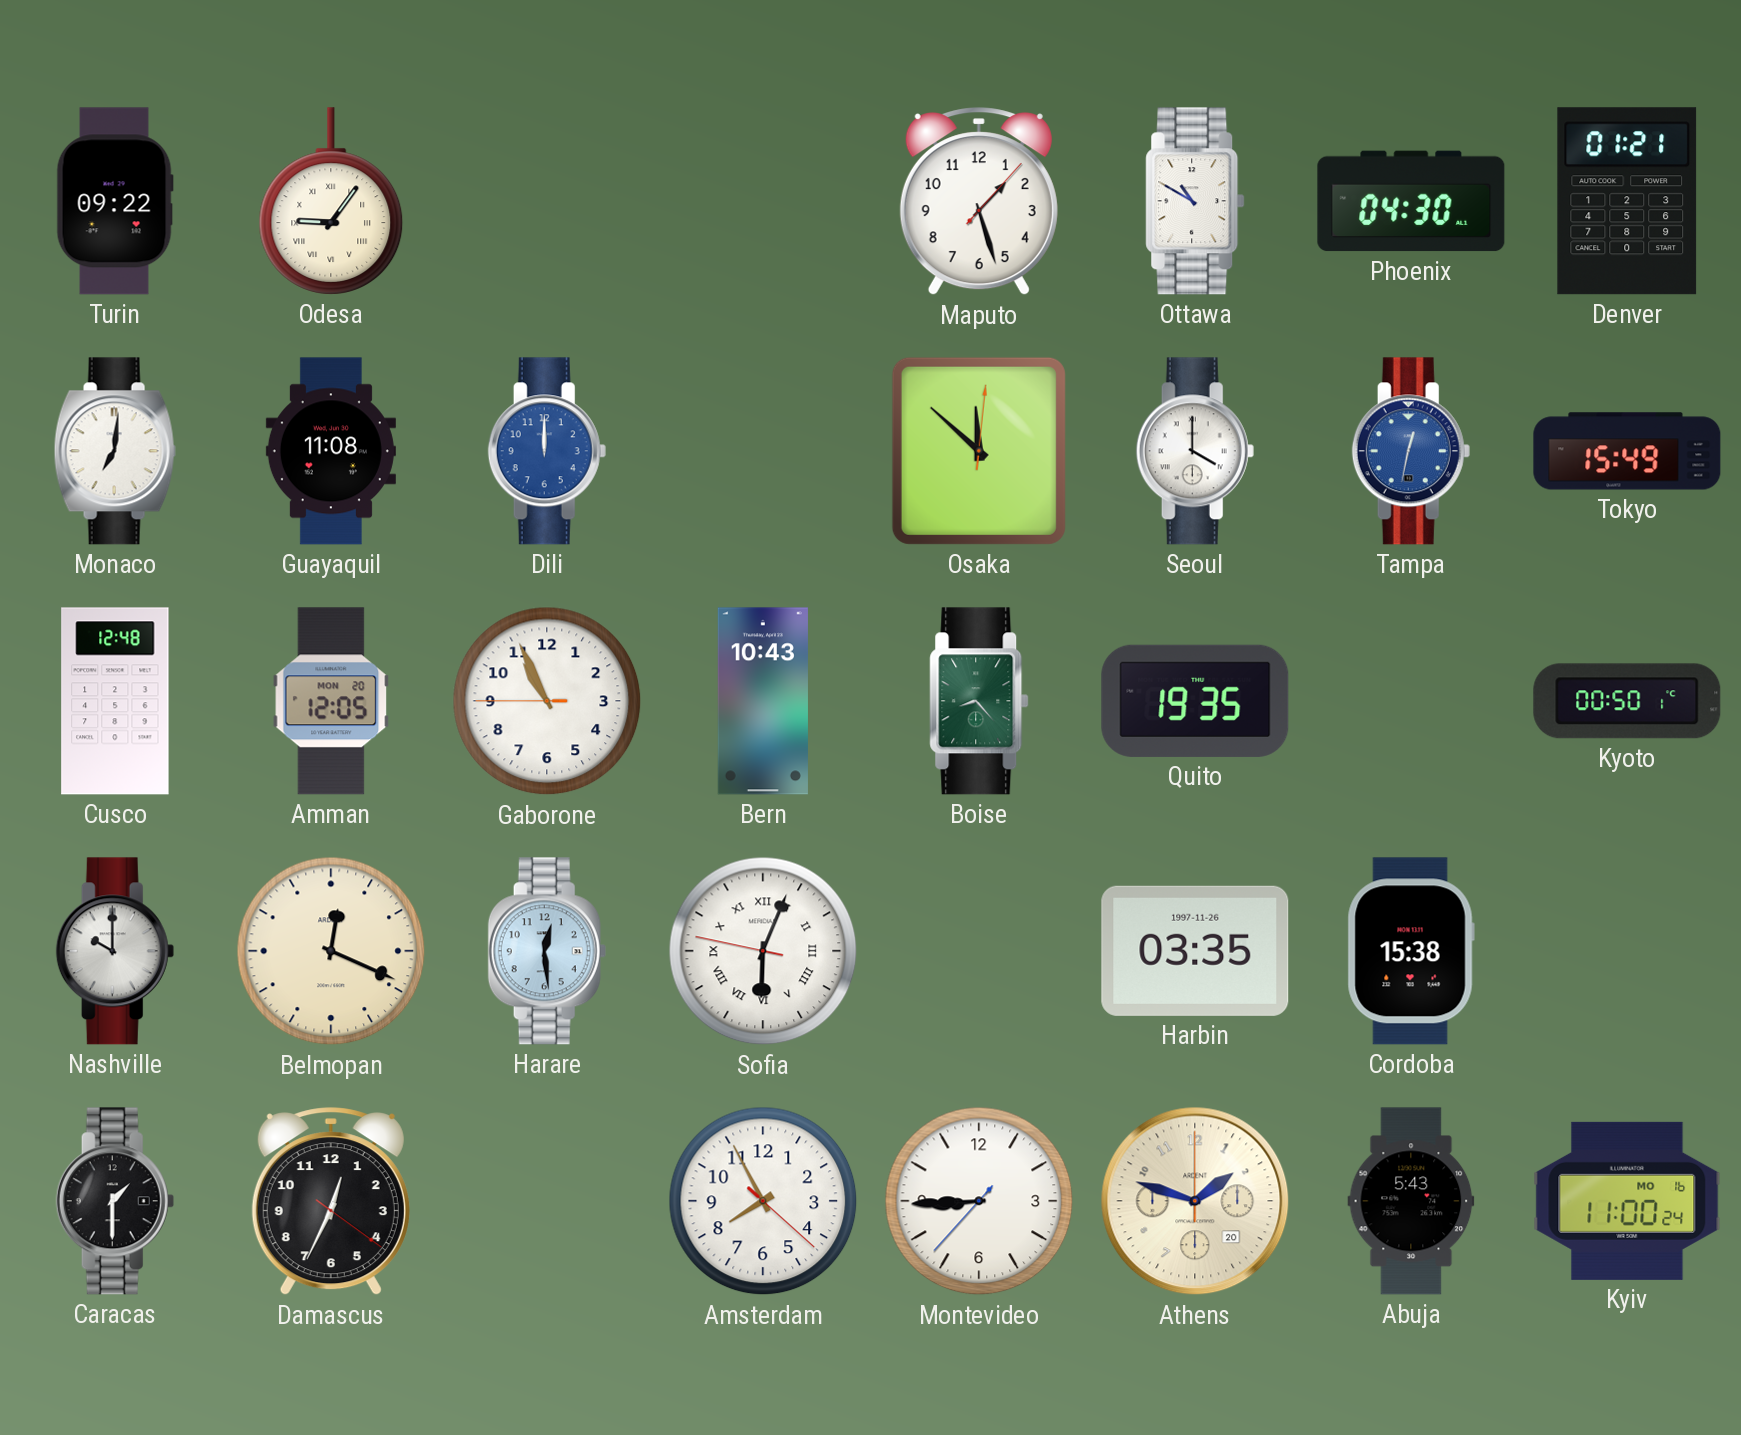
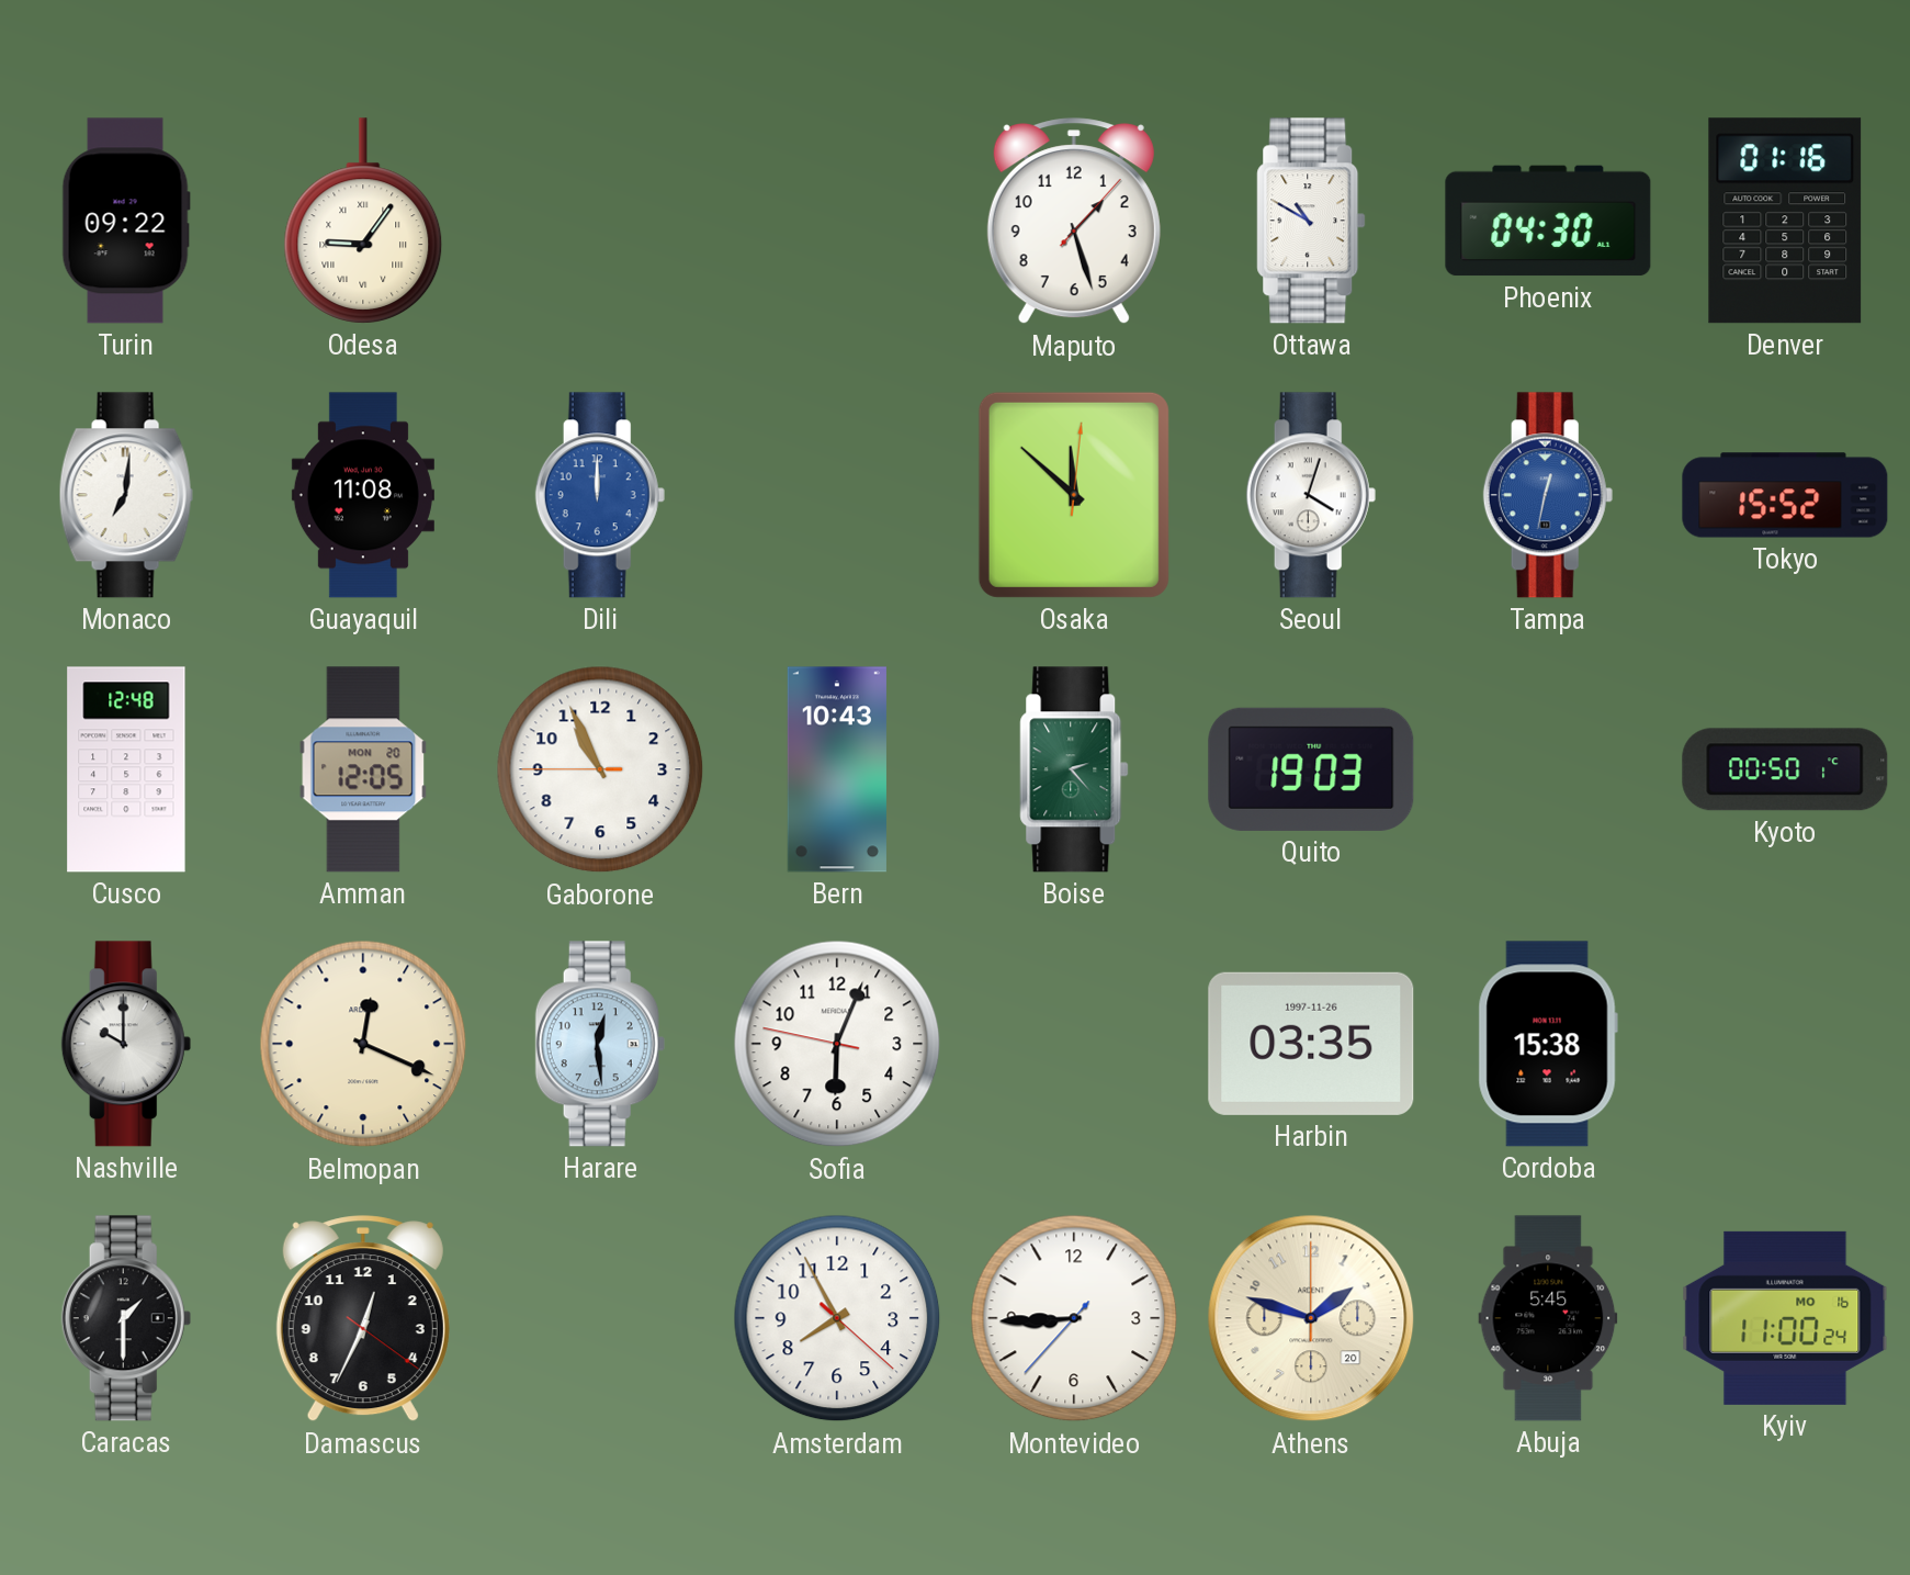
Denver: 01:21 -> 01:16 (1785, 221)
Seoul: 4:00 -> 4:03 (1311, 495)
Tokyo: 15:49 -> 15:52 (1785, 495)
Boise: 8:23 -> 2:23 (1074, 769)
Quito: 19:35 -> 19:03 (1311, 769)
Sofia numerals: Roman -> Arabic (837, 1044)
Abuja: 5:43 -> 5:45 (1548, 1318)
